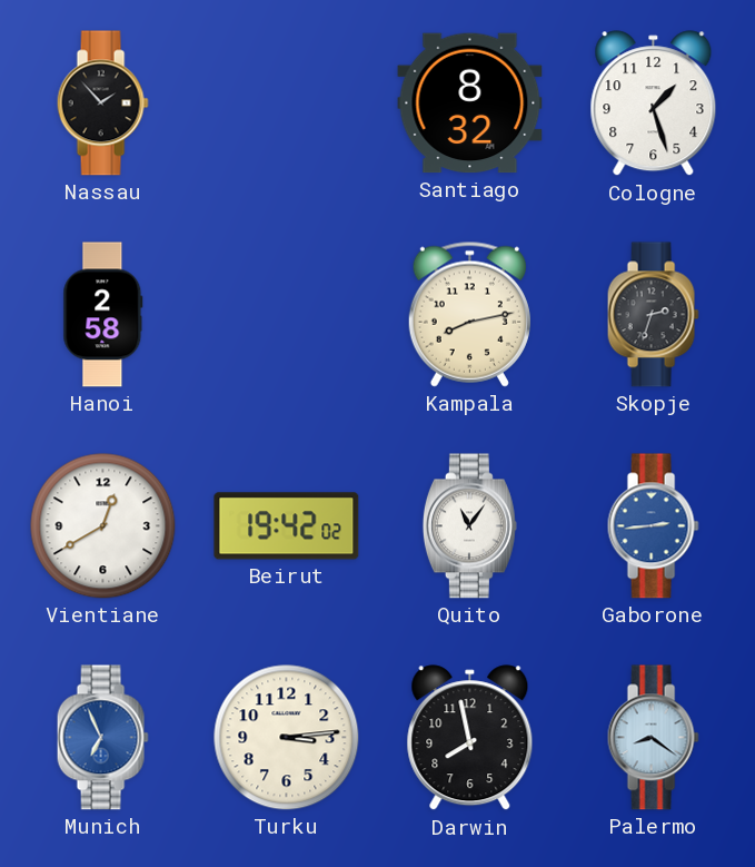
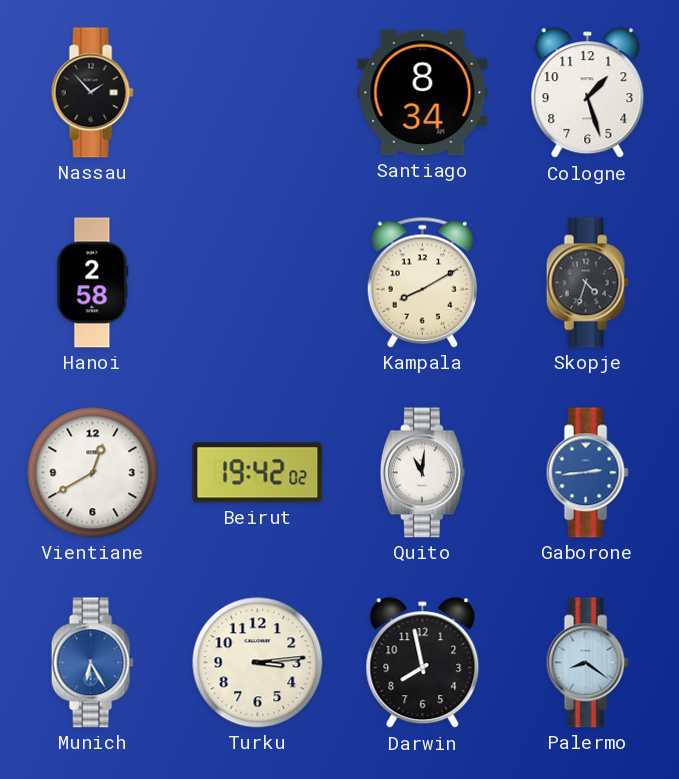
Santiago: 8:32 -> 8:34 (423, 93)
Kampala: 8:13 -> 8:10 (422, 282)
Skopje: 2:33 -> 4:33 (587, 283)
Quito: 11:06 -> 11:01 (422, 473)
Munich: 6:56 -> 6:25 (92, 663)
